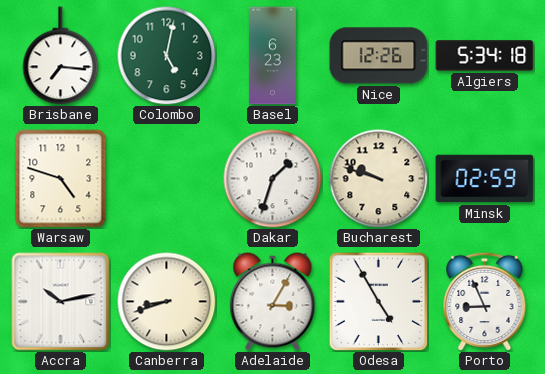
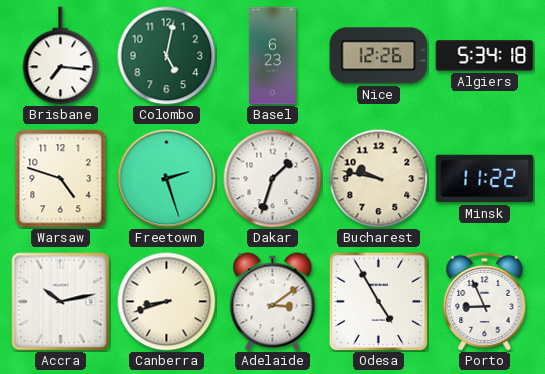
Freetown: none -> 2:27 (167, 179)
Bucharest: 9:48 -> 9:47 (379, 179)
Minsk: 02:59 -> 11:22 (485, 179)
Adelaide: 3:05 -> 3:09 (273, 302)
